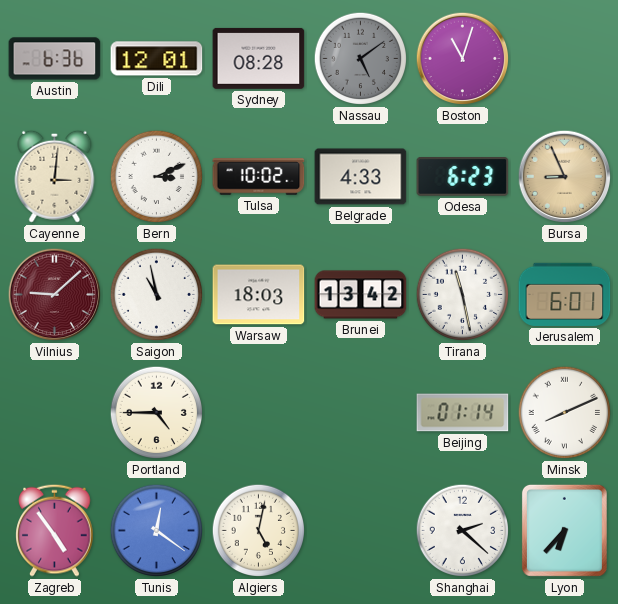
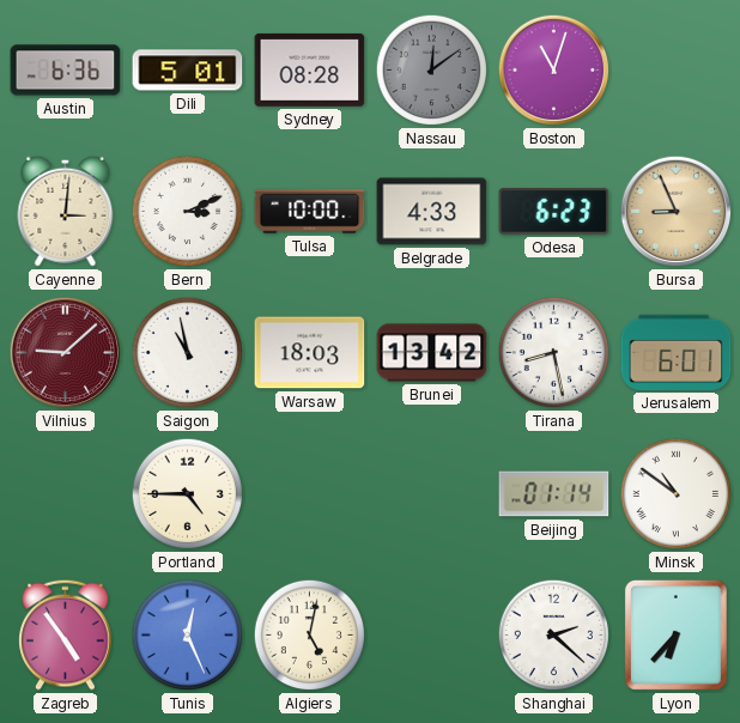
Dili: 12:01 -> 5:01 (188, 71)
Nassau: 5:09 -> 12:09 (432, 71)
Tulsa: 10:02 -> 10:00 (310, 212)
Tirana: 11:28 -> 8:28 (554, 353)
Minsk: 8:11 -> 10:51 (677, 494)
Tunis: 12:21 -> 12:26 (188, 636)
